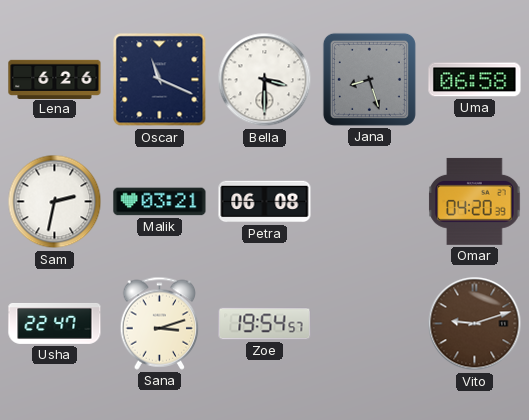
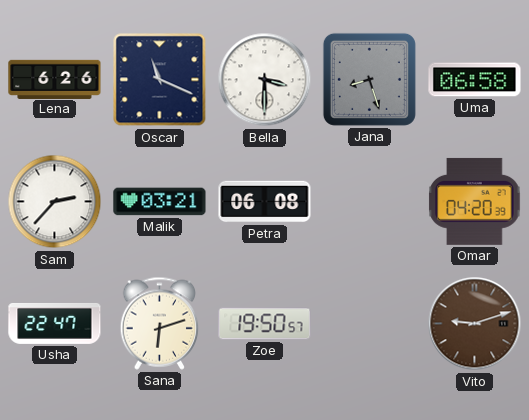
Sam: 2:32 -> 2:37 (55, 202)
Sana: 3:12 -> 6:12 (160, 323)
Zoe: 19:54 -> 19:50 (265, 324)
